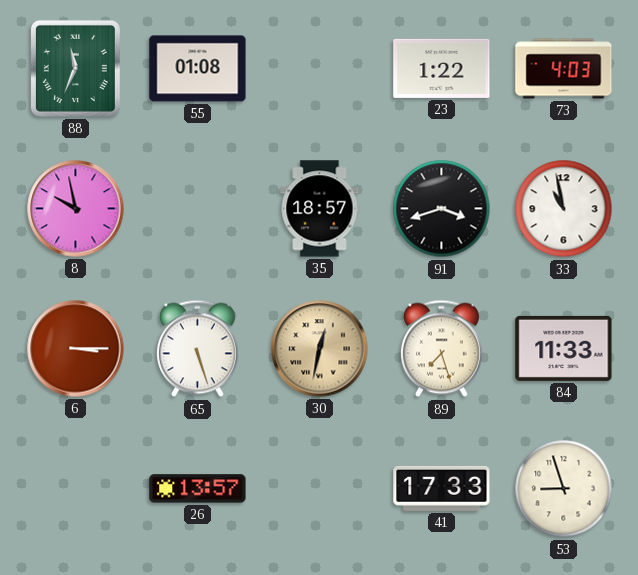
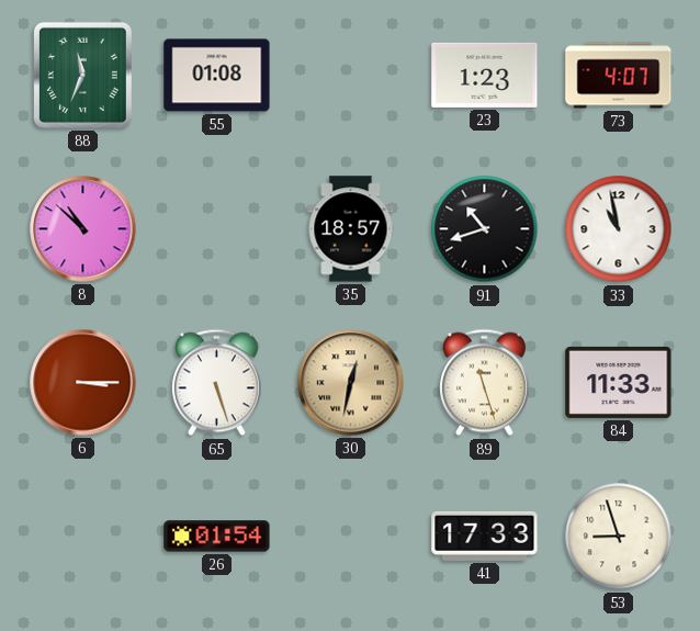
23: 1:22 -> 1:23 (485, 75)
73: 4:03 -> 4:07 (619, 76)
8: 9:58 -> 10:52 (83, 229)
91: 3:42 -> 10:42 (485, 229)
89: 7:27 -> 11:27 (485, 383)
26: 13:57 -> 01:54 (217, 537)
